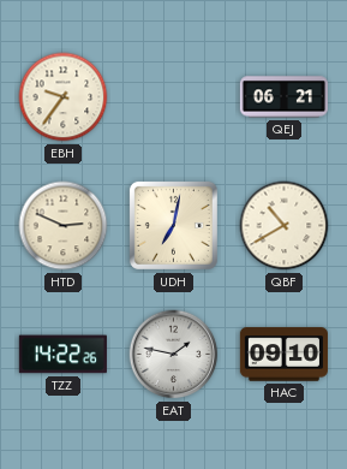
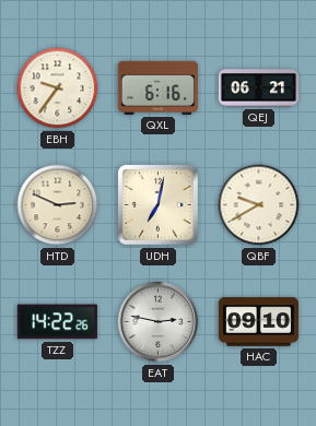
QXL: none -> 6:16 (157, 87)
QBF: 10:40 -> 9:40 (259, 205)
EAT: 1:47 -> 2:47 (159, 322)
